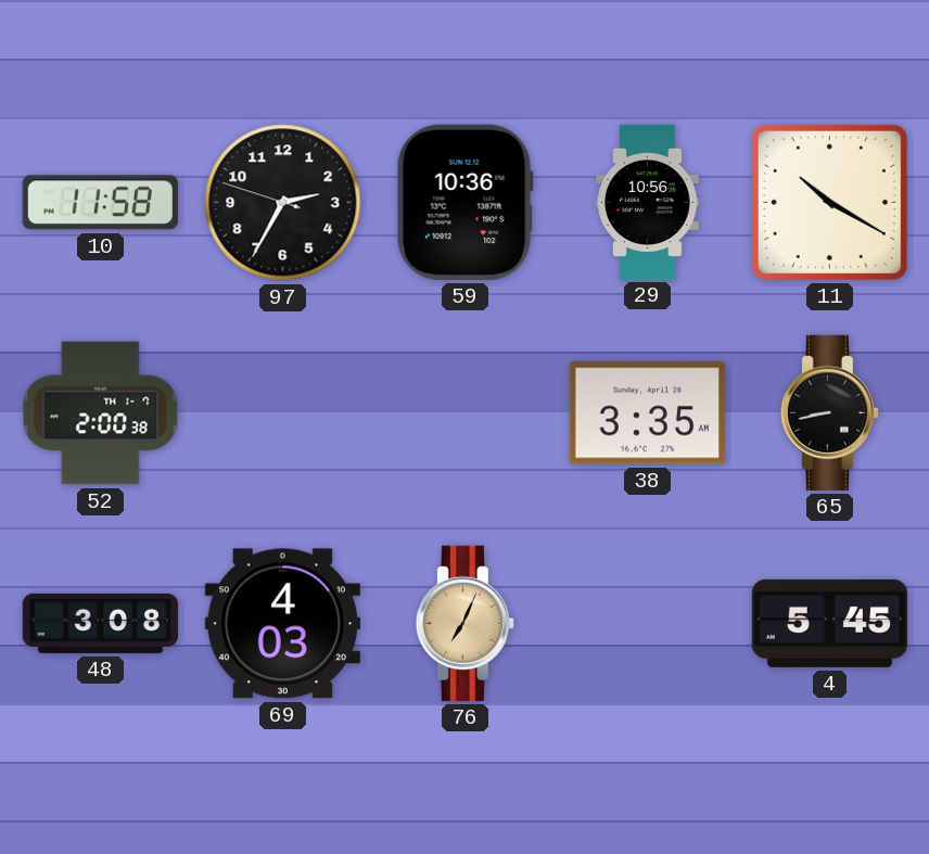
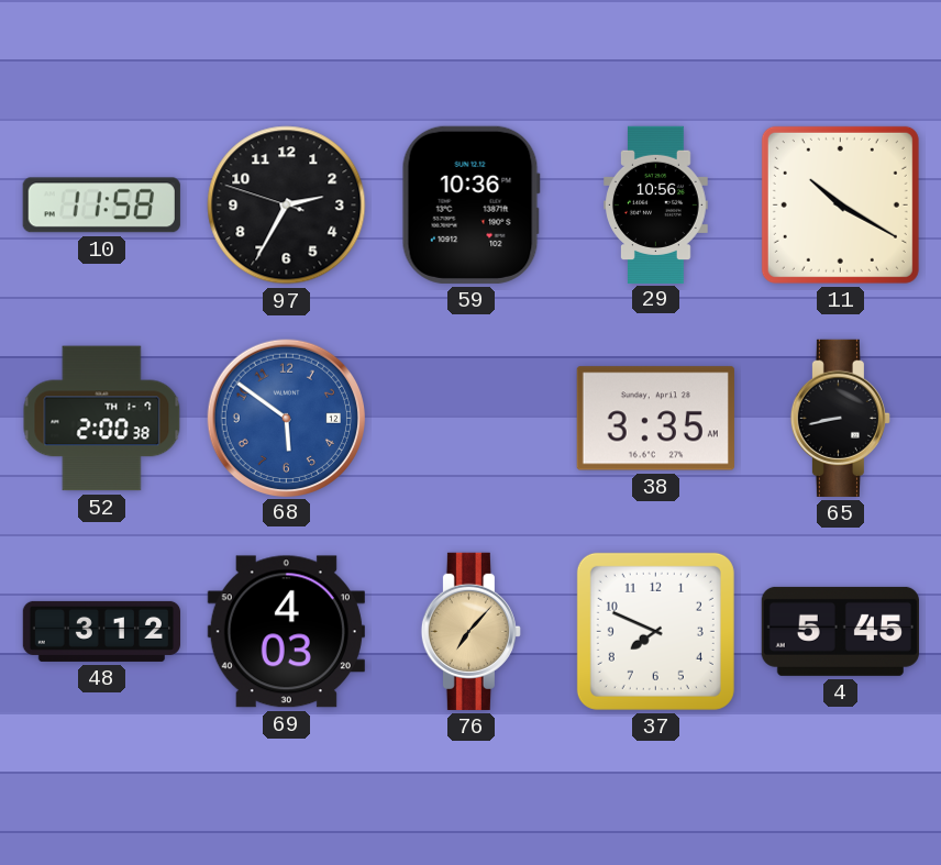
68: none -> 5:51 (286, 418)
48: 3:08 -> 3:12 (101, 631)
76: 7:04 -> 7:07 (470, 631)
37: none -> 7:49 (655, 631)
